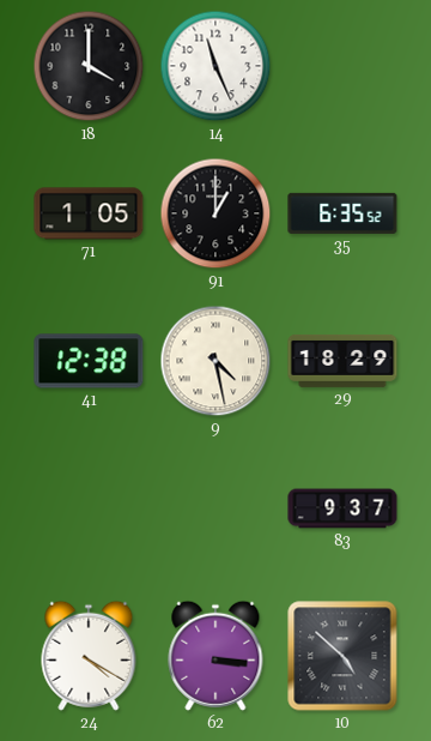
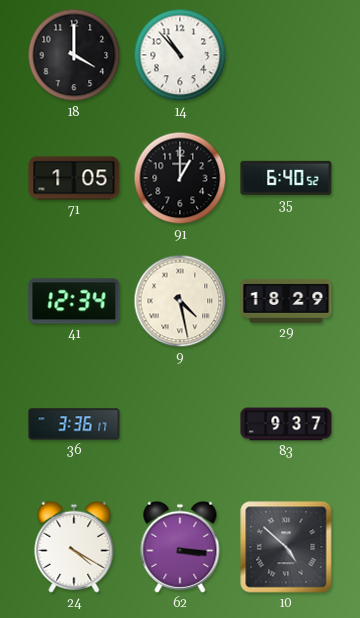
14: 11:26 -> 10:53 (180, 55)
35: 6:35 -> 6:40 (286, 178)
41: 12:38 -> 12:34 (74, 301)
36: none -> 3:36 (74, 424)
